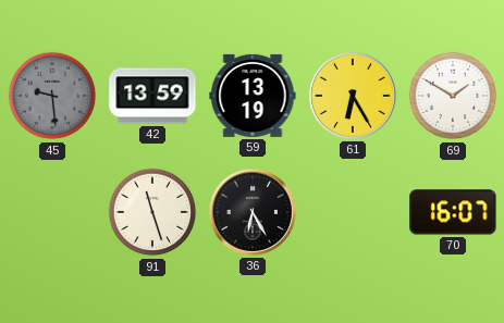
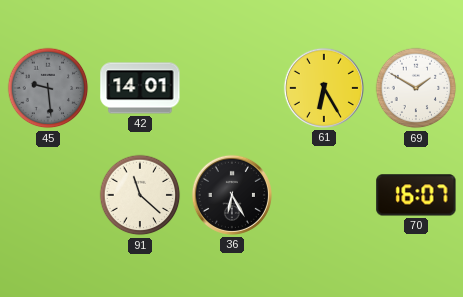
42: 13:59 -> 14:01 (140, 88)
59: 13:19 -> none (253, 96)
91: 11:27 -> 11:22 (140, 195)
